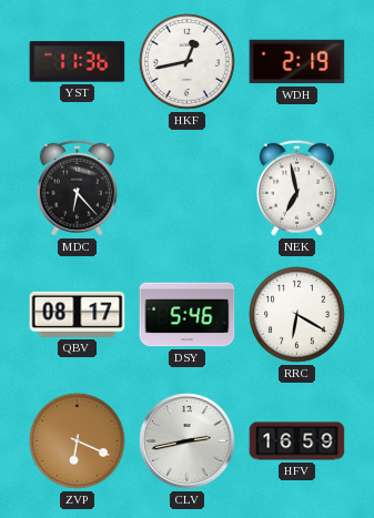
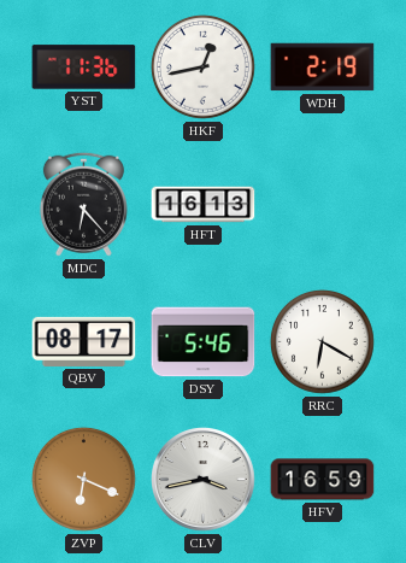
HFT: none -> 16:13 (204, 205)
NEK: 6:58 -> none (296, 187)
CLV: 2:43 -> 3:43 (204, 480)
